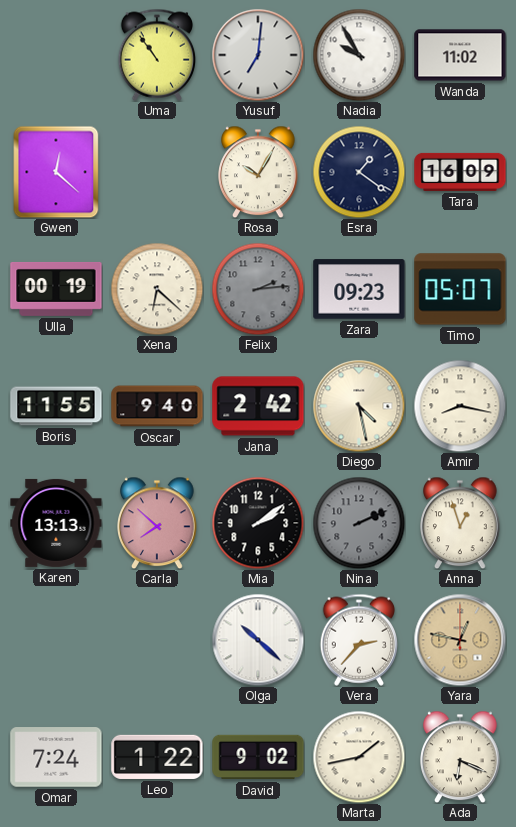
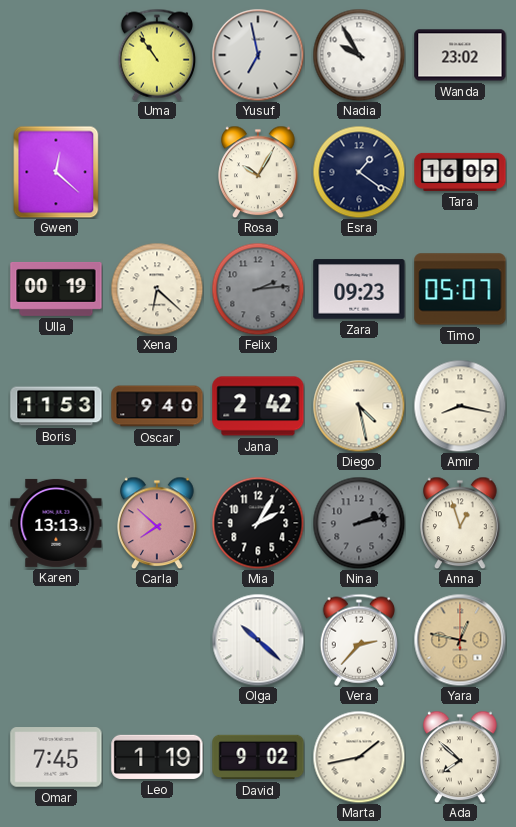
Yusuf: 7:01 -> 6:58 (258, 55)
Wanda: 11:02 -> 23:02 (460, 55)
Boris: 11:55 -> 11:53 (56, 406)
Mia: 2:09 -> 2:05 (258, 523)
Nina: 2:11 -> 2:13 (359, 523)
Omar: 7:24 -> 7:45 (56, 757)
Leo: 1:22 -> 1:19 (157, 757)
Ada: 6:19 -> 7:52 (461, 757)
